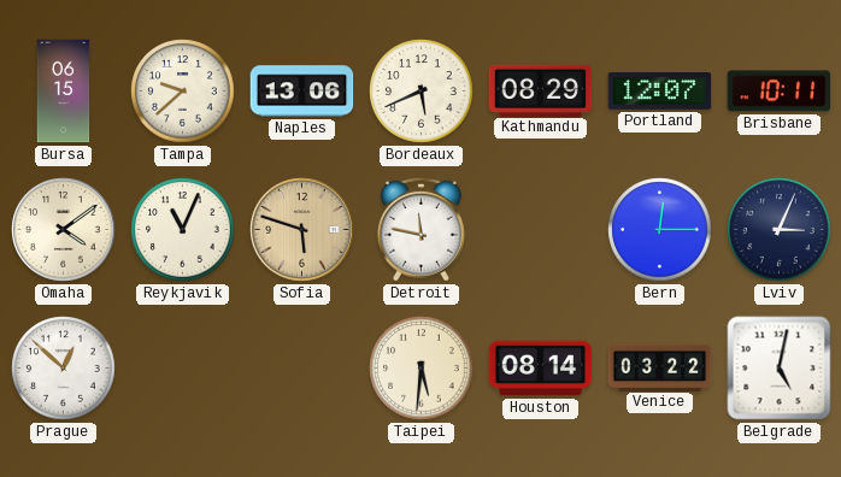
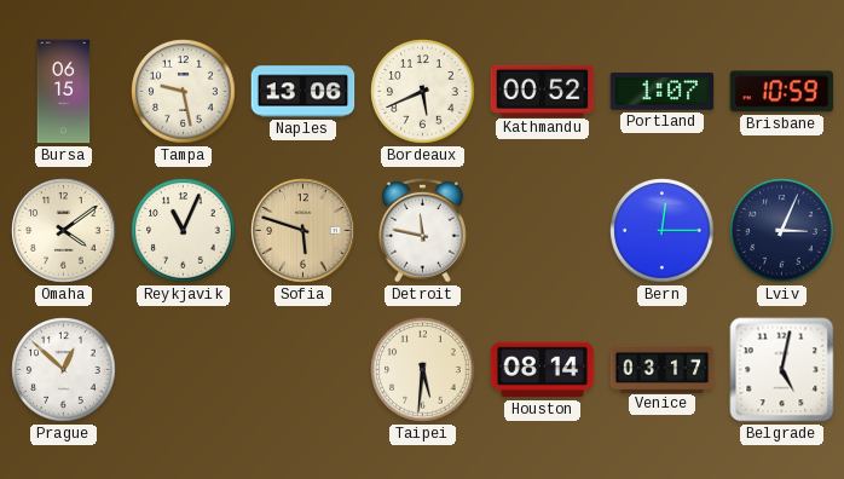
Tampa: 9:38 -> 9:28 (184, 92)
Kathmandu: 08:29 -> 00:52 (543, 91)
Portland: 12:07 -> 1:07 (663, 92)
Brisbane: 10:11 -> 10:59 (782, 92)
Venice: 03:22 -> 03:17 (663, 369)
